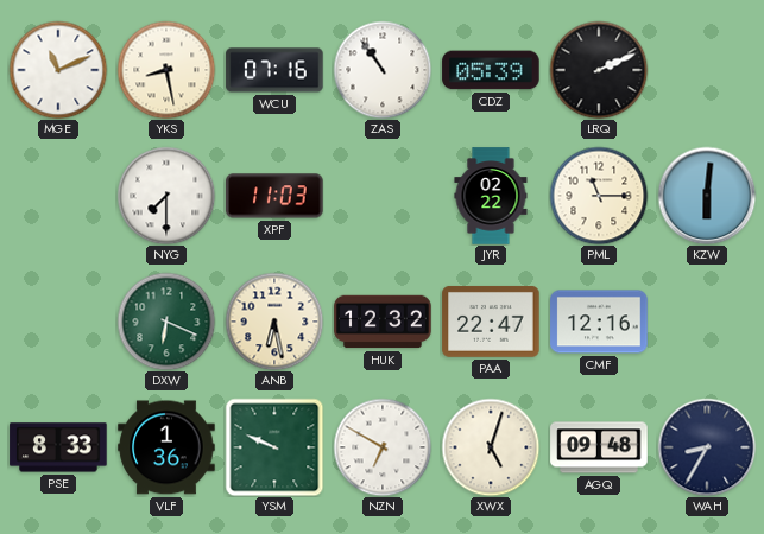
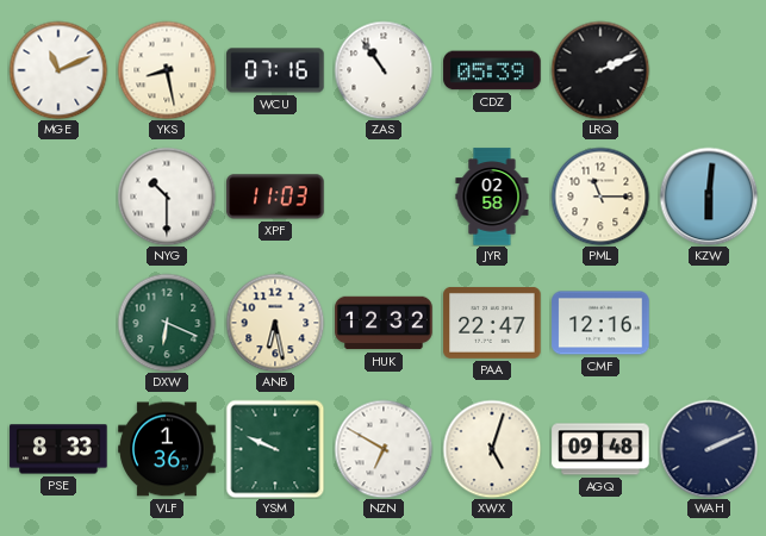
NYG: 7:30 -> 10:30 (167, 197)
JYR: 02:22 -> 02:58 (492, 197)
WAH: 8:35 -> 2:11 (709, 449)
